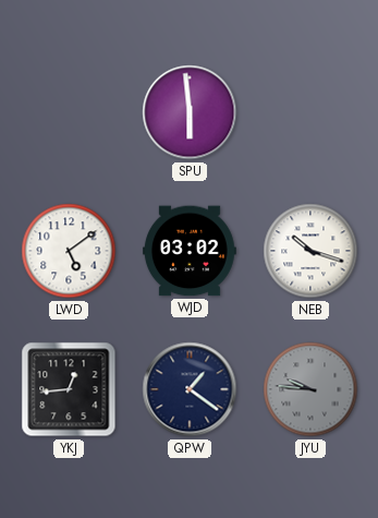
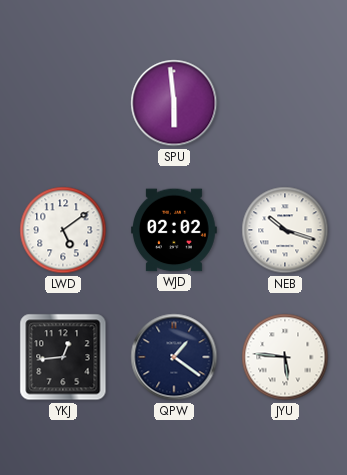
WJD: 03:02 -> 02:02 (174, 230)
JYU: 9:46 -> 5:46 (285, 357)
JYU dial: grey -> white (285, 357)
